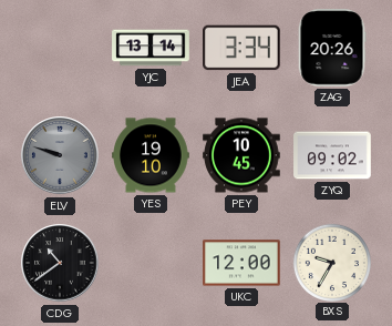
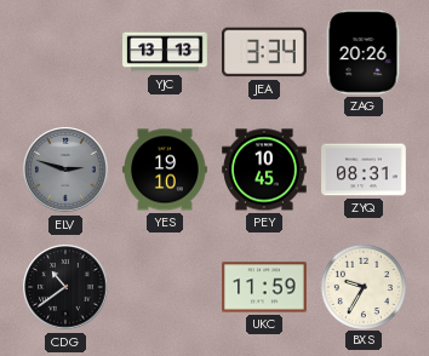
YJC: 13:14 -> 13:13 (165, 52)
ELV: 9:48 -> 2:48 (65, 170)
ZYQ: 09:02 -> 08:31 (364, 170)
UKC: 12:00 -> 11:59 (264, 287)
